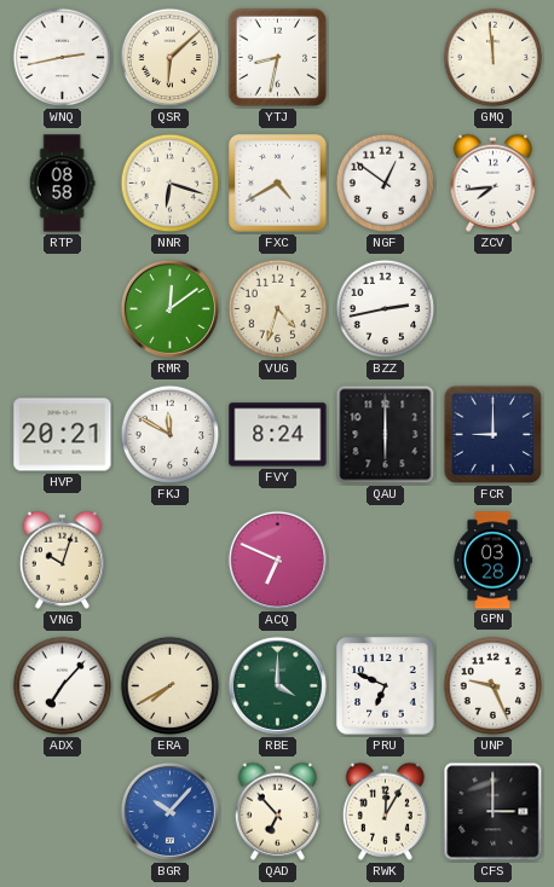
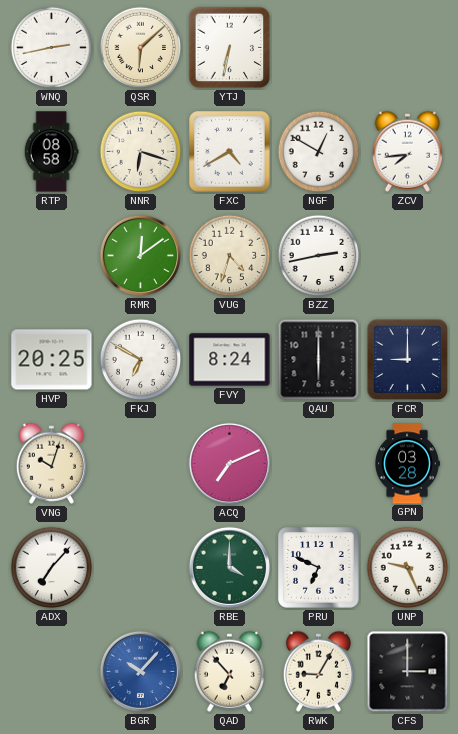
YTJ: 8:32 -> 6:32 (230, 48)
GMQ: 11:59 -> none (494, 58)
NGF: 12:51 -> 12:50 (319, 152)
HVP: 20:21 -> 20:25 (52, 360)
FKJ: 11:50 -> 6:50 (141, 360)
ACQ: 6:49 -> 7:11 (229, 463)
ERA: 7:40 -> none (171, 686)
RWK: 12:05 -> 9:05 (318, 671)
